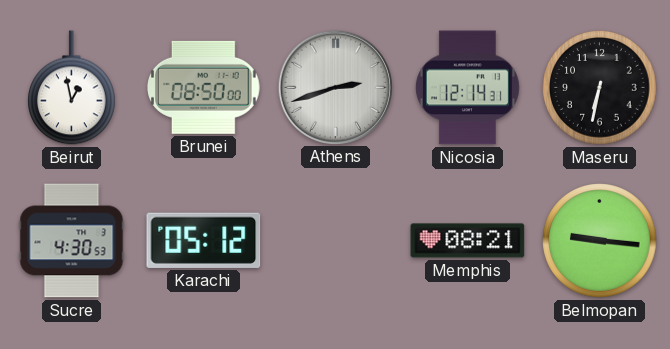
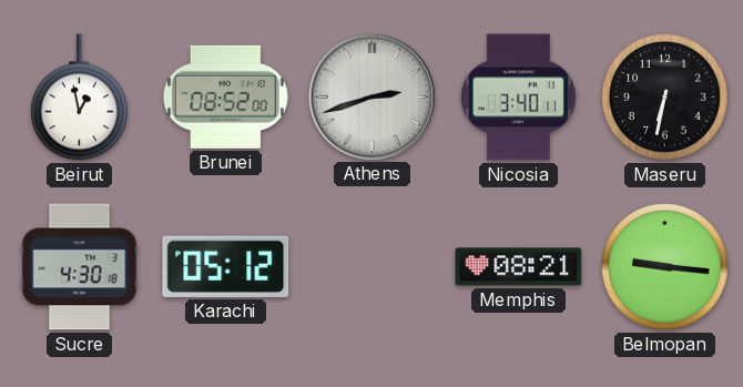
Brunei: 08:50 -> 08:52 (226, 96)
Nicosia: 12:14 -> 3:40 (518, 98)
Sucre: 4:30:53 -> 4:30:18 (80, 267)
